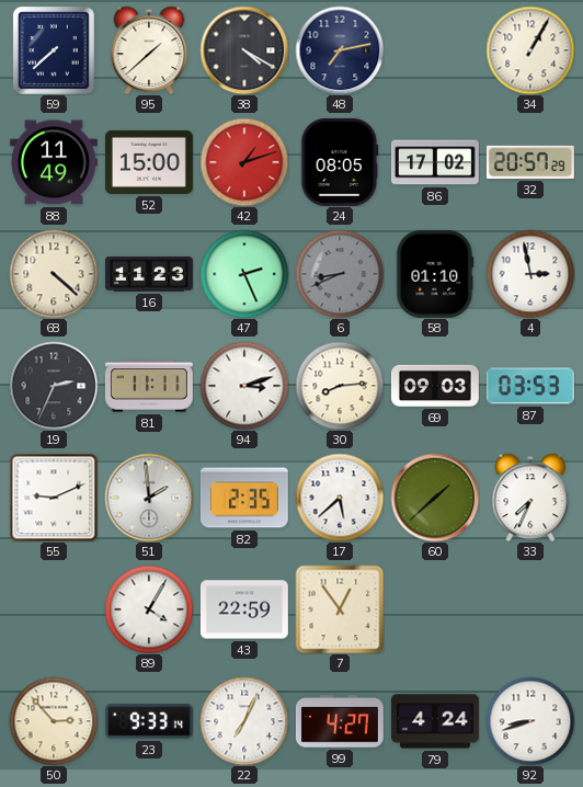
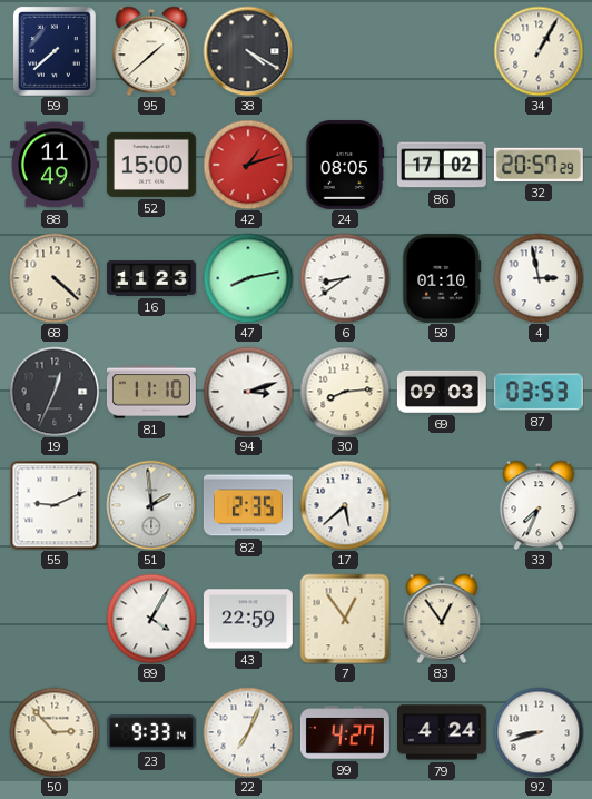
48: 7:13 -> none (340, 50)
47: 2:26 -> 8:13 (248, 278)
6: 8:41 -> 8:39 (345, 278)
6 dial: grey -> white (345, 278)
19: 2:34 -> 12:34 (55, 392)
81: 11:11 -> 11:10 (151, 392)
60: 1:38 -> none (435, 498)
83: none -> 12:54 (442, 619)
